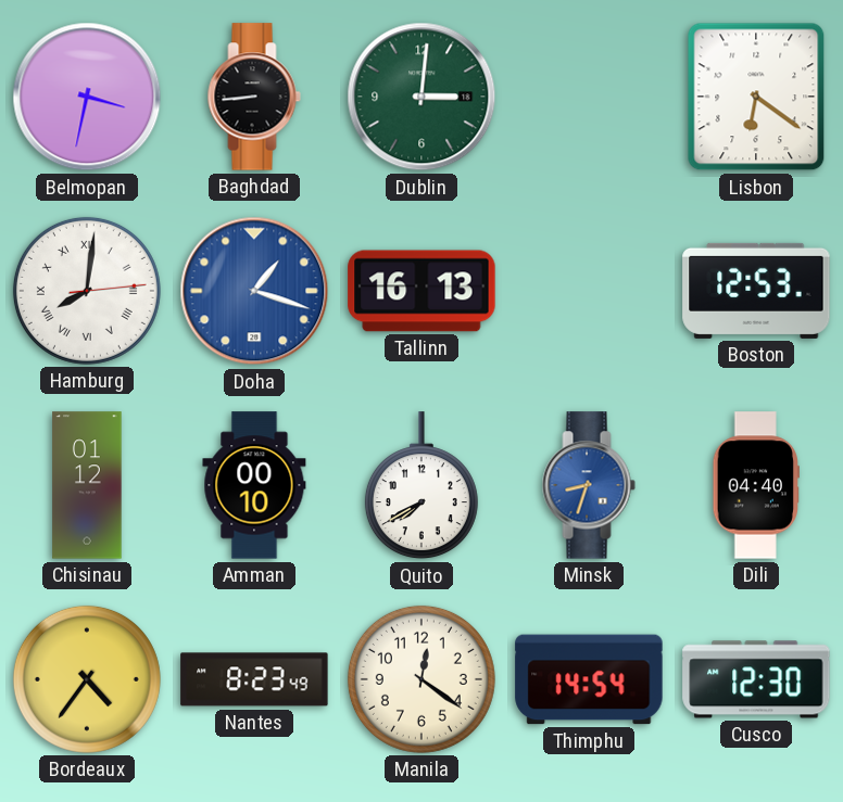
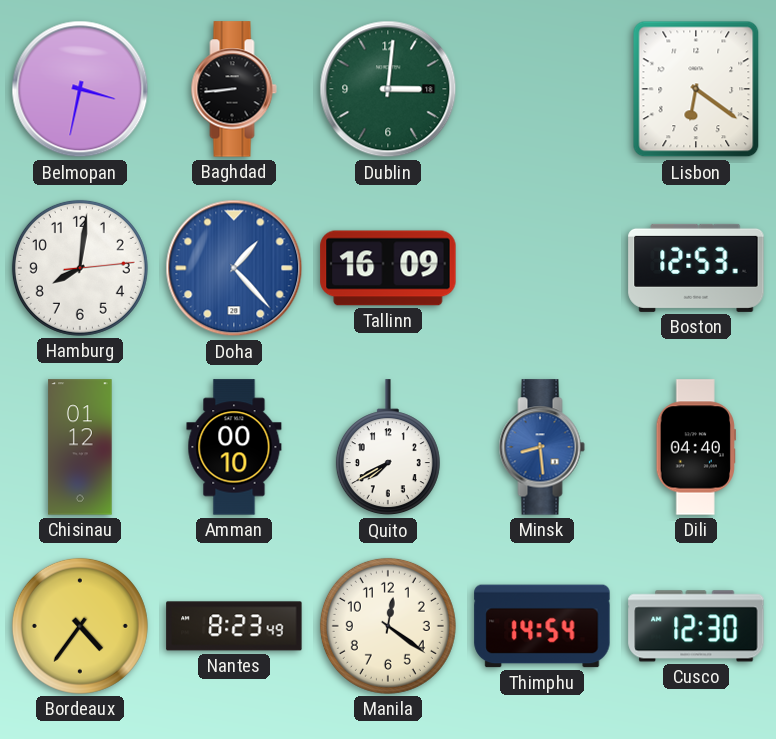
Hamburg numerals: Roman -> Arabic (80, 268)
Doha: 1:18 -> 1:23 (234, 268)
Tallinn: 16:13 -> 16:09 (388, 268)
Minsk: 8:33 -> 8:29 (542, 447)
